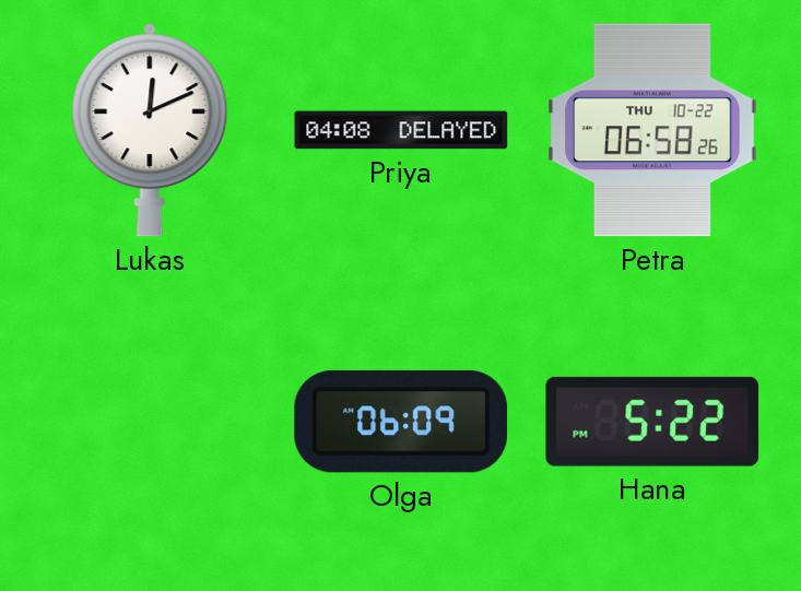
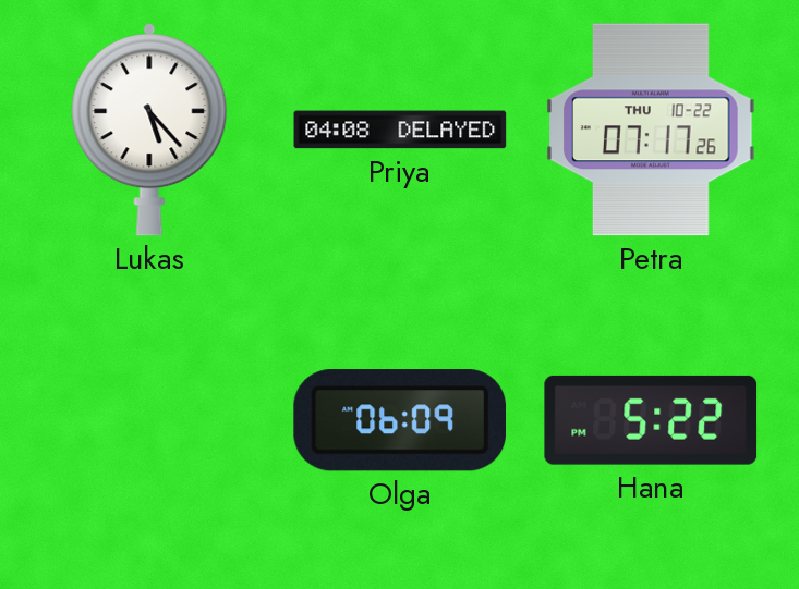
Lukas: 12:11 -> 5:23 (149, 130)
Petra: 06:58 -> 07:17 (651, 130)
